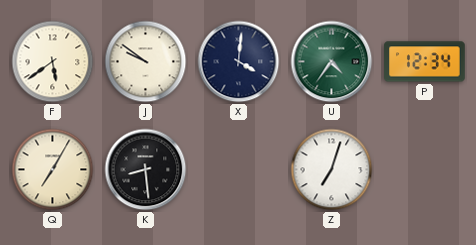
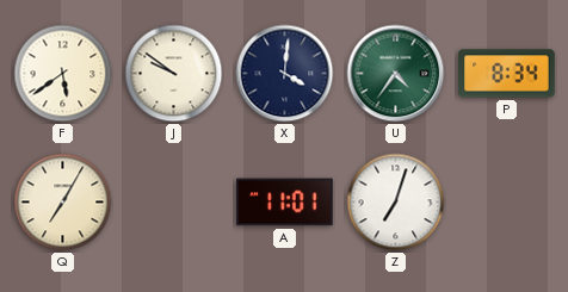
P: 12:34 -> 8:34 (507, 74)
K: 8:29 -> none (146, 170)
A: none -> 11:01 (285, 203)
